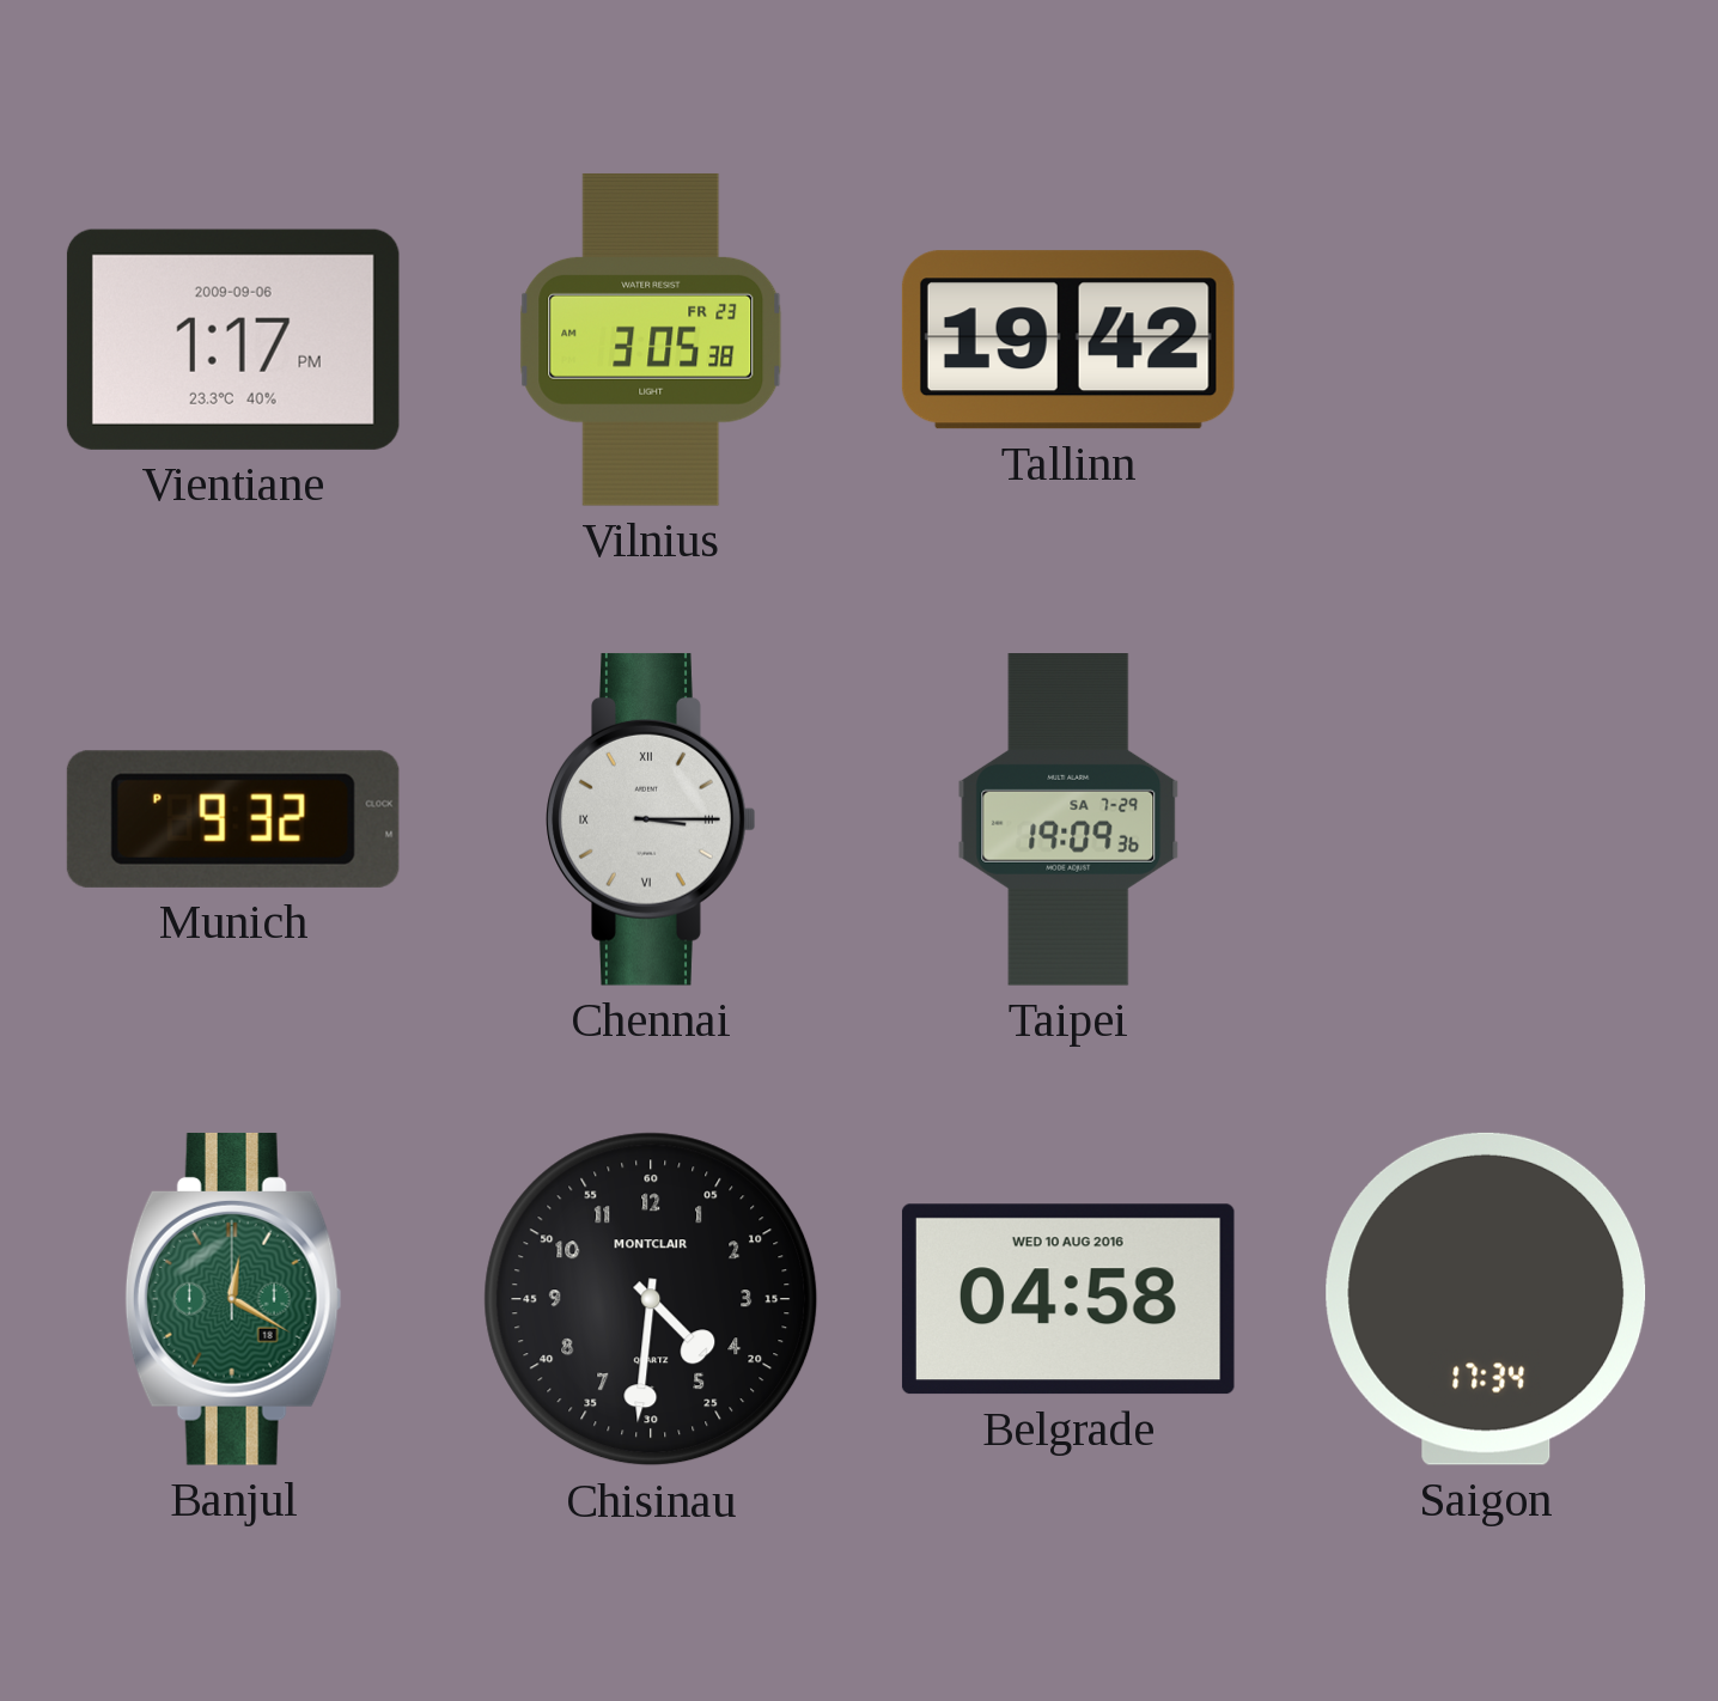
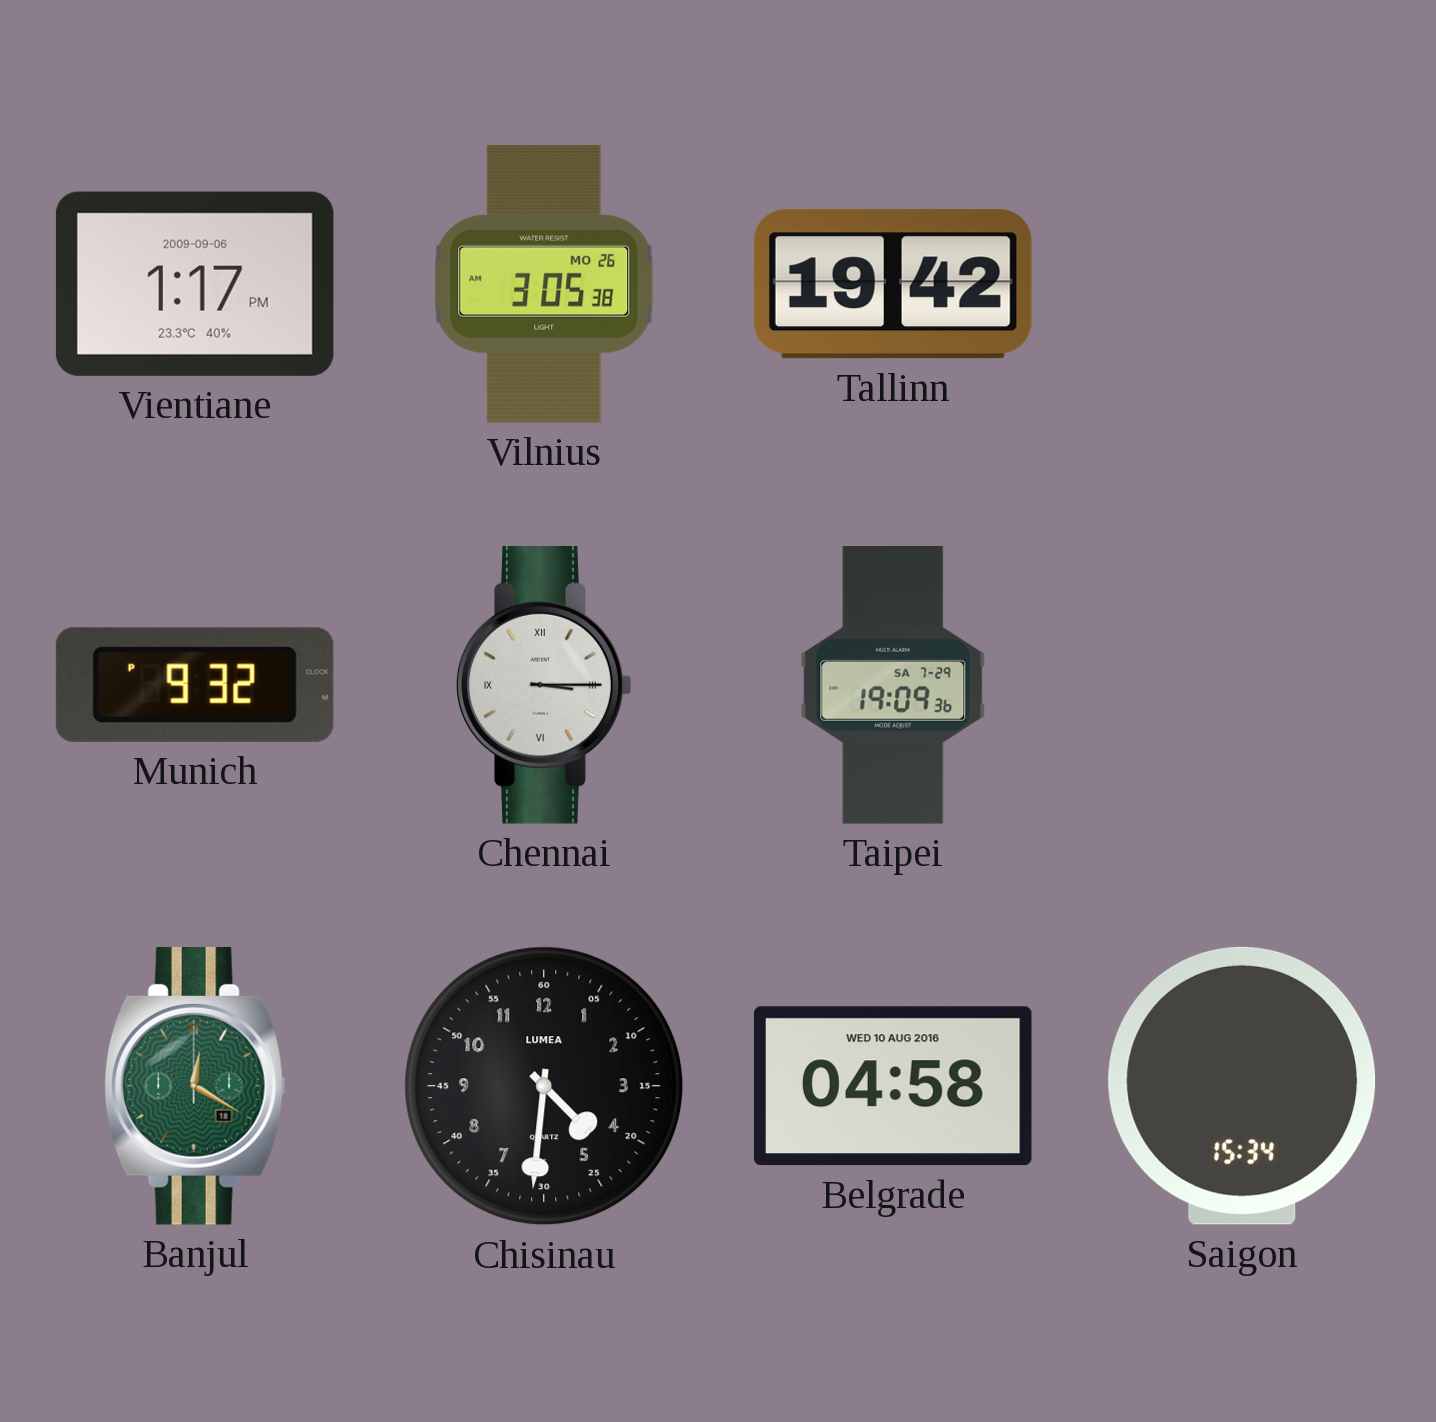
Vilnius date: FR 23 -> MO 26 (544, 284)
Chisinau brand: MONTCLAIR -> LUMEA (544, 1086)
Saigon: 17:34 -> 15:34 (1242, 1086)
